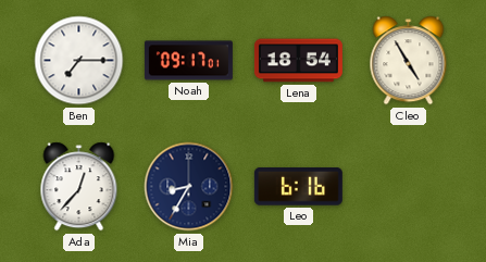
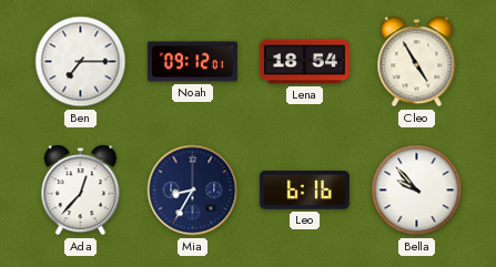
Noah: 09:17 -> 09:12 (192, 62)
Bella: none -> 9:53 (417, 191)
